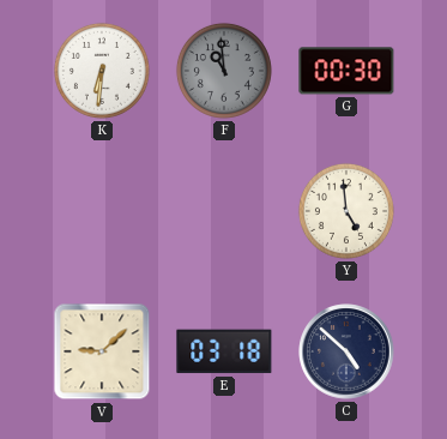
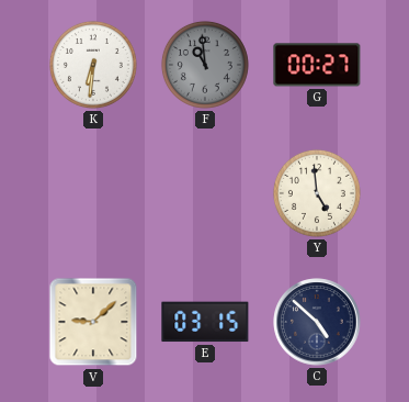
G: 00:30 -> 00:27 (317, 65)
E: 03:18 -> 03:15 (205, 322)
